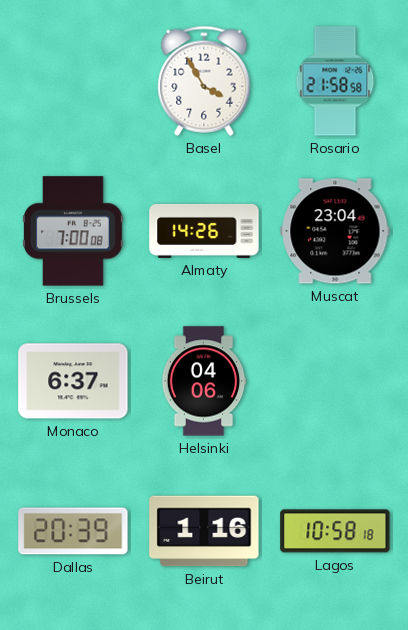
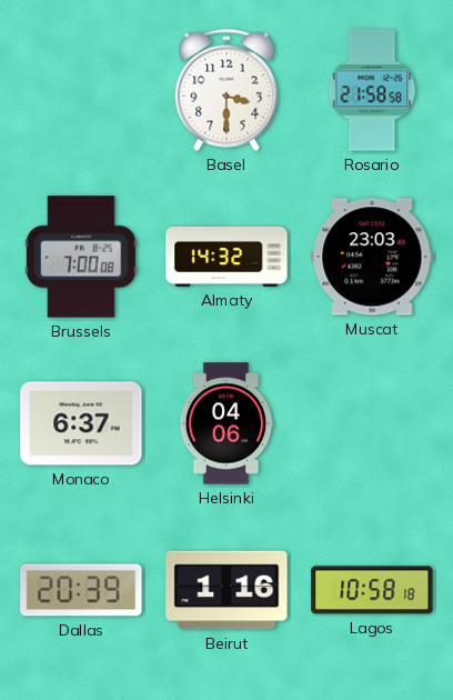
Basel: 3:55 -> 3:30 (226, 90)
Almaty: 14:26 -> 14:32 (226, 257)
Muscat: 23:04 -> 23:03 (372, 257)
